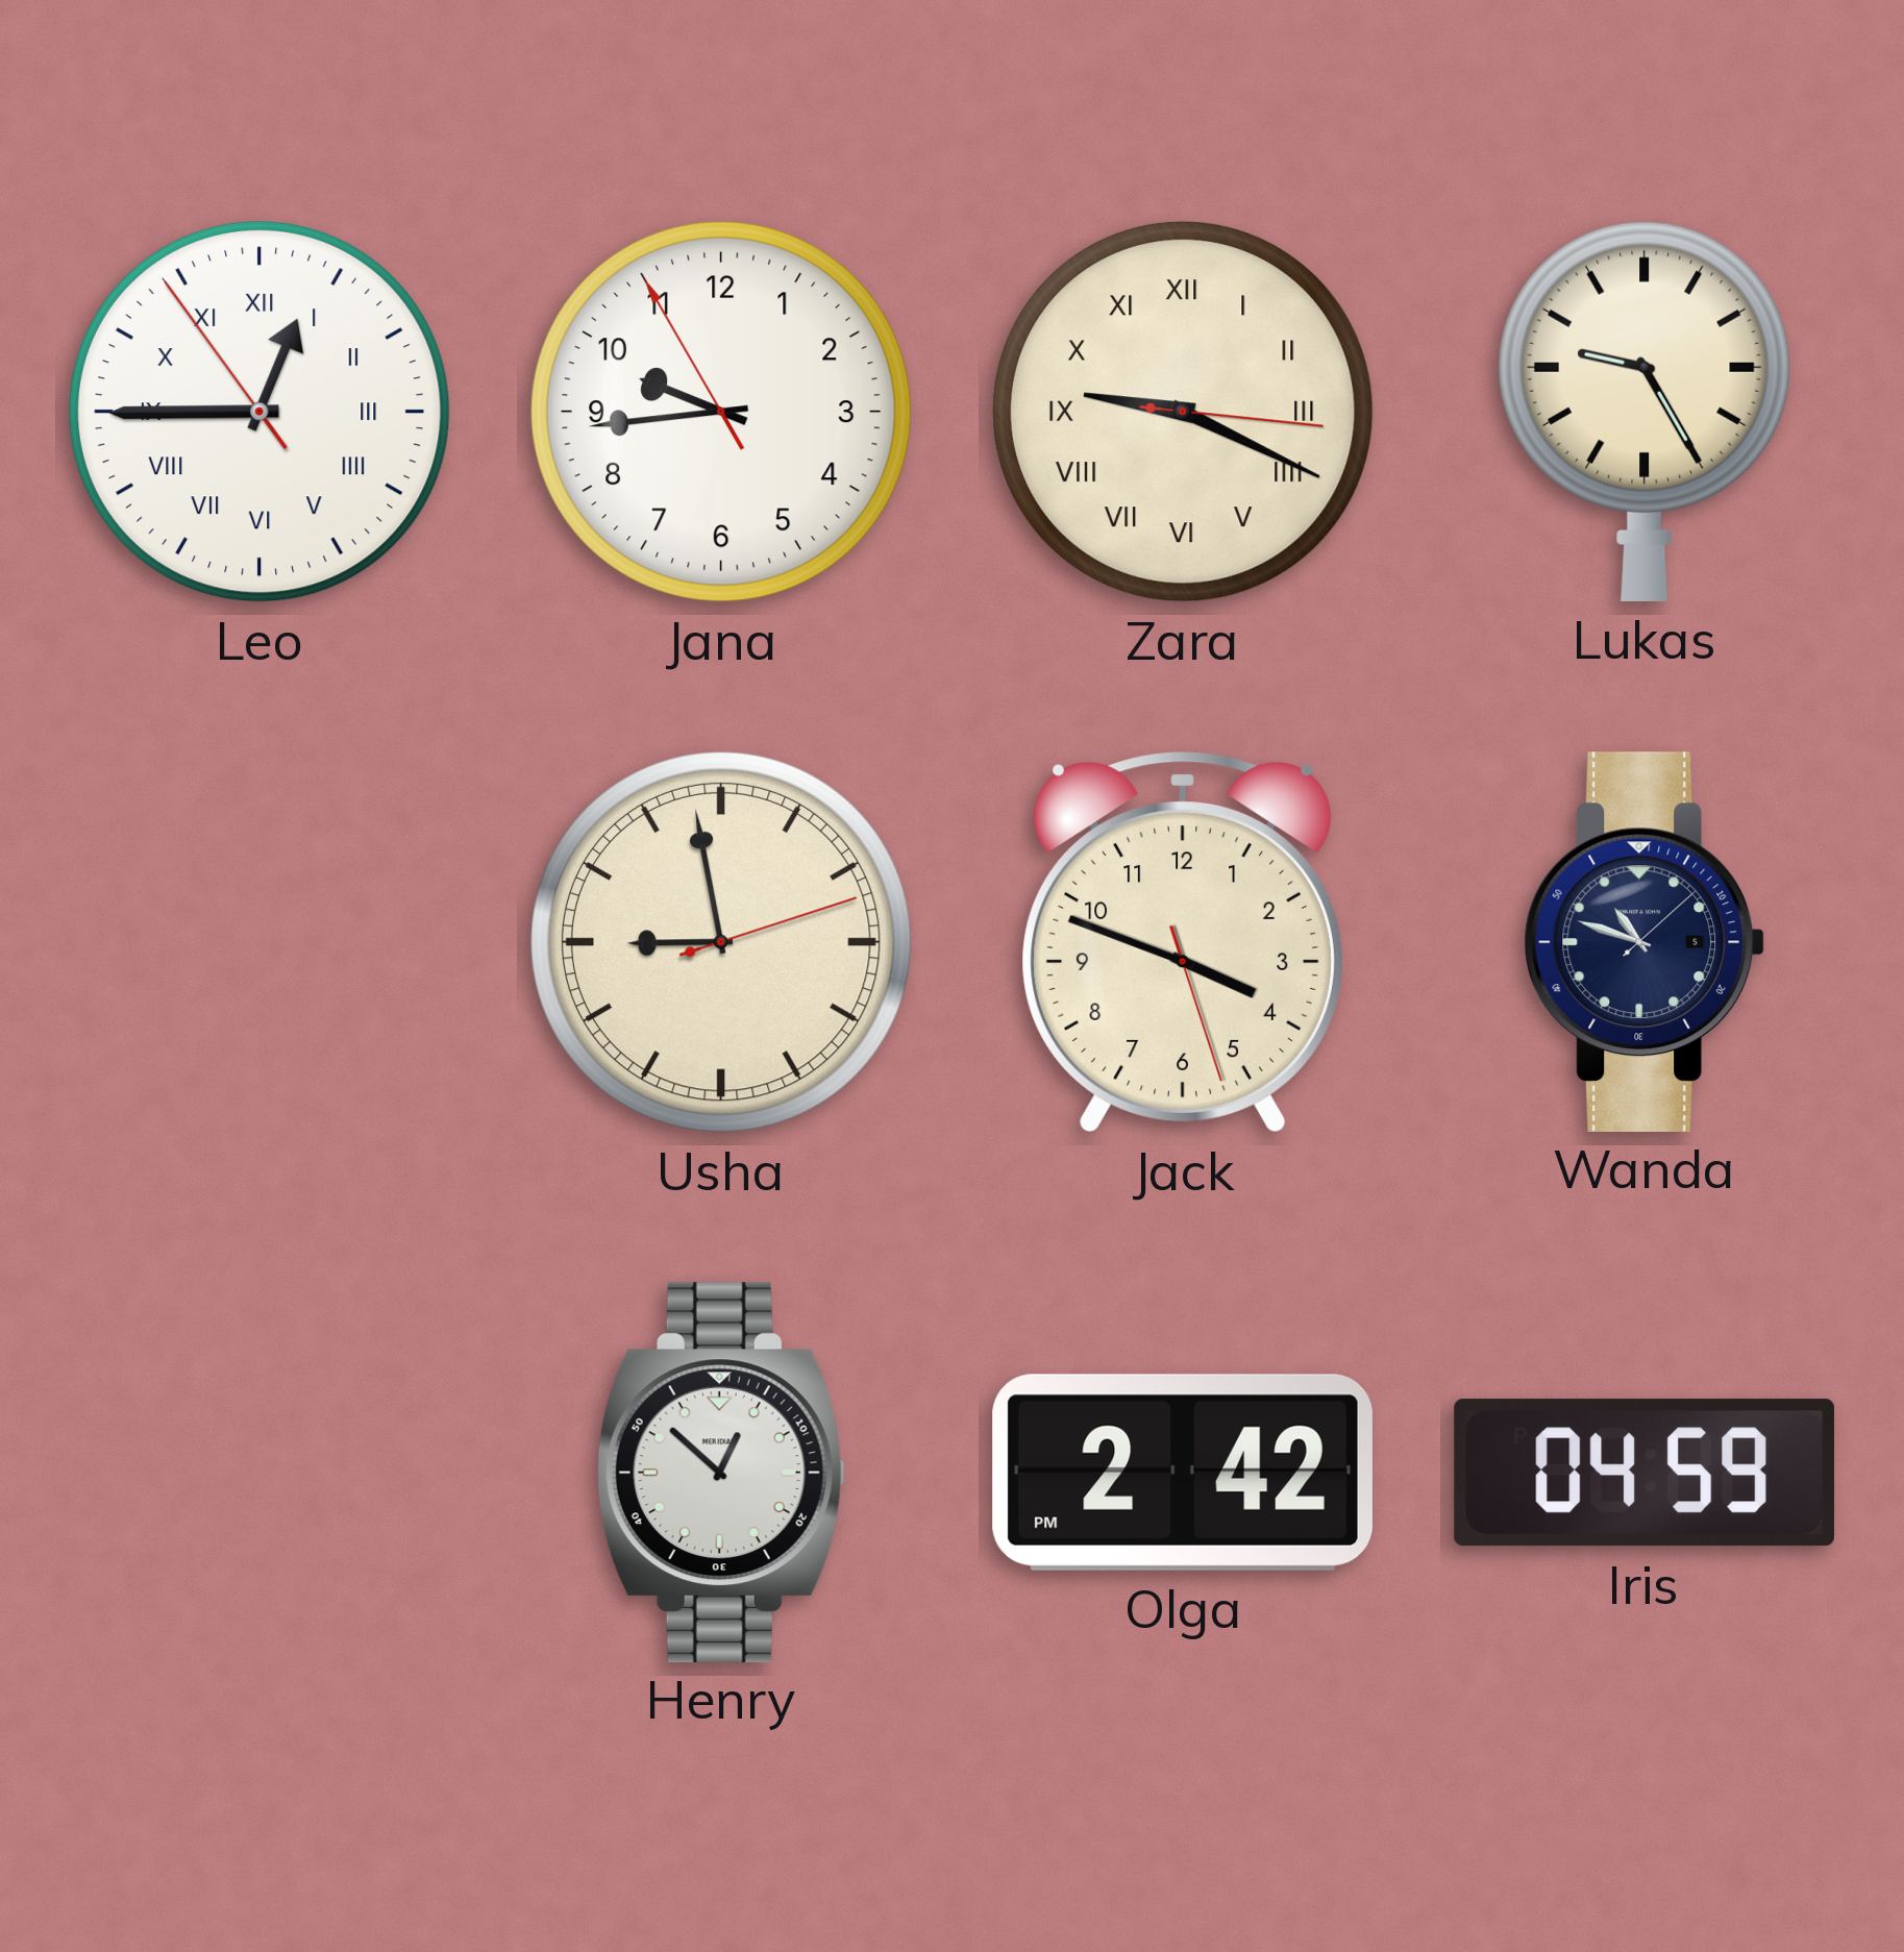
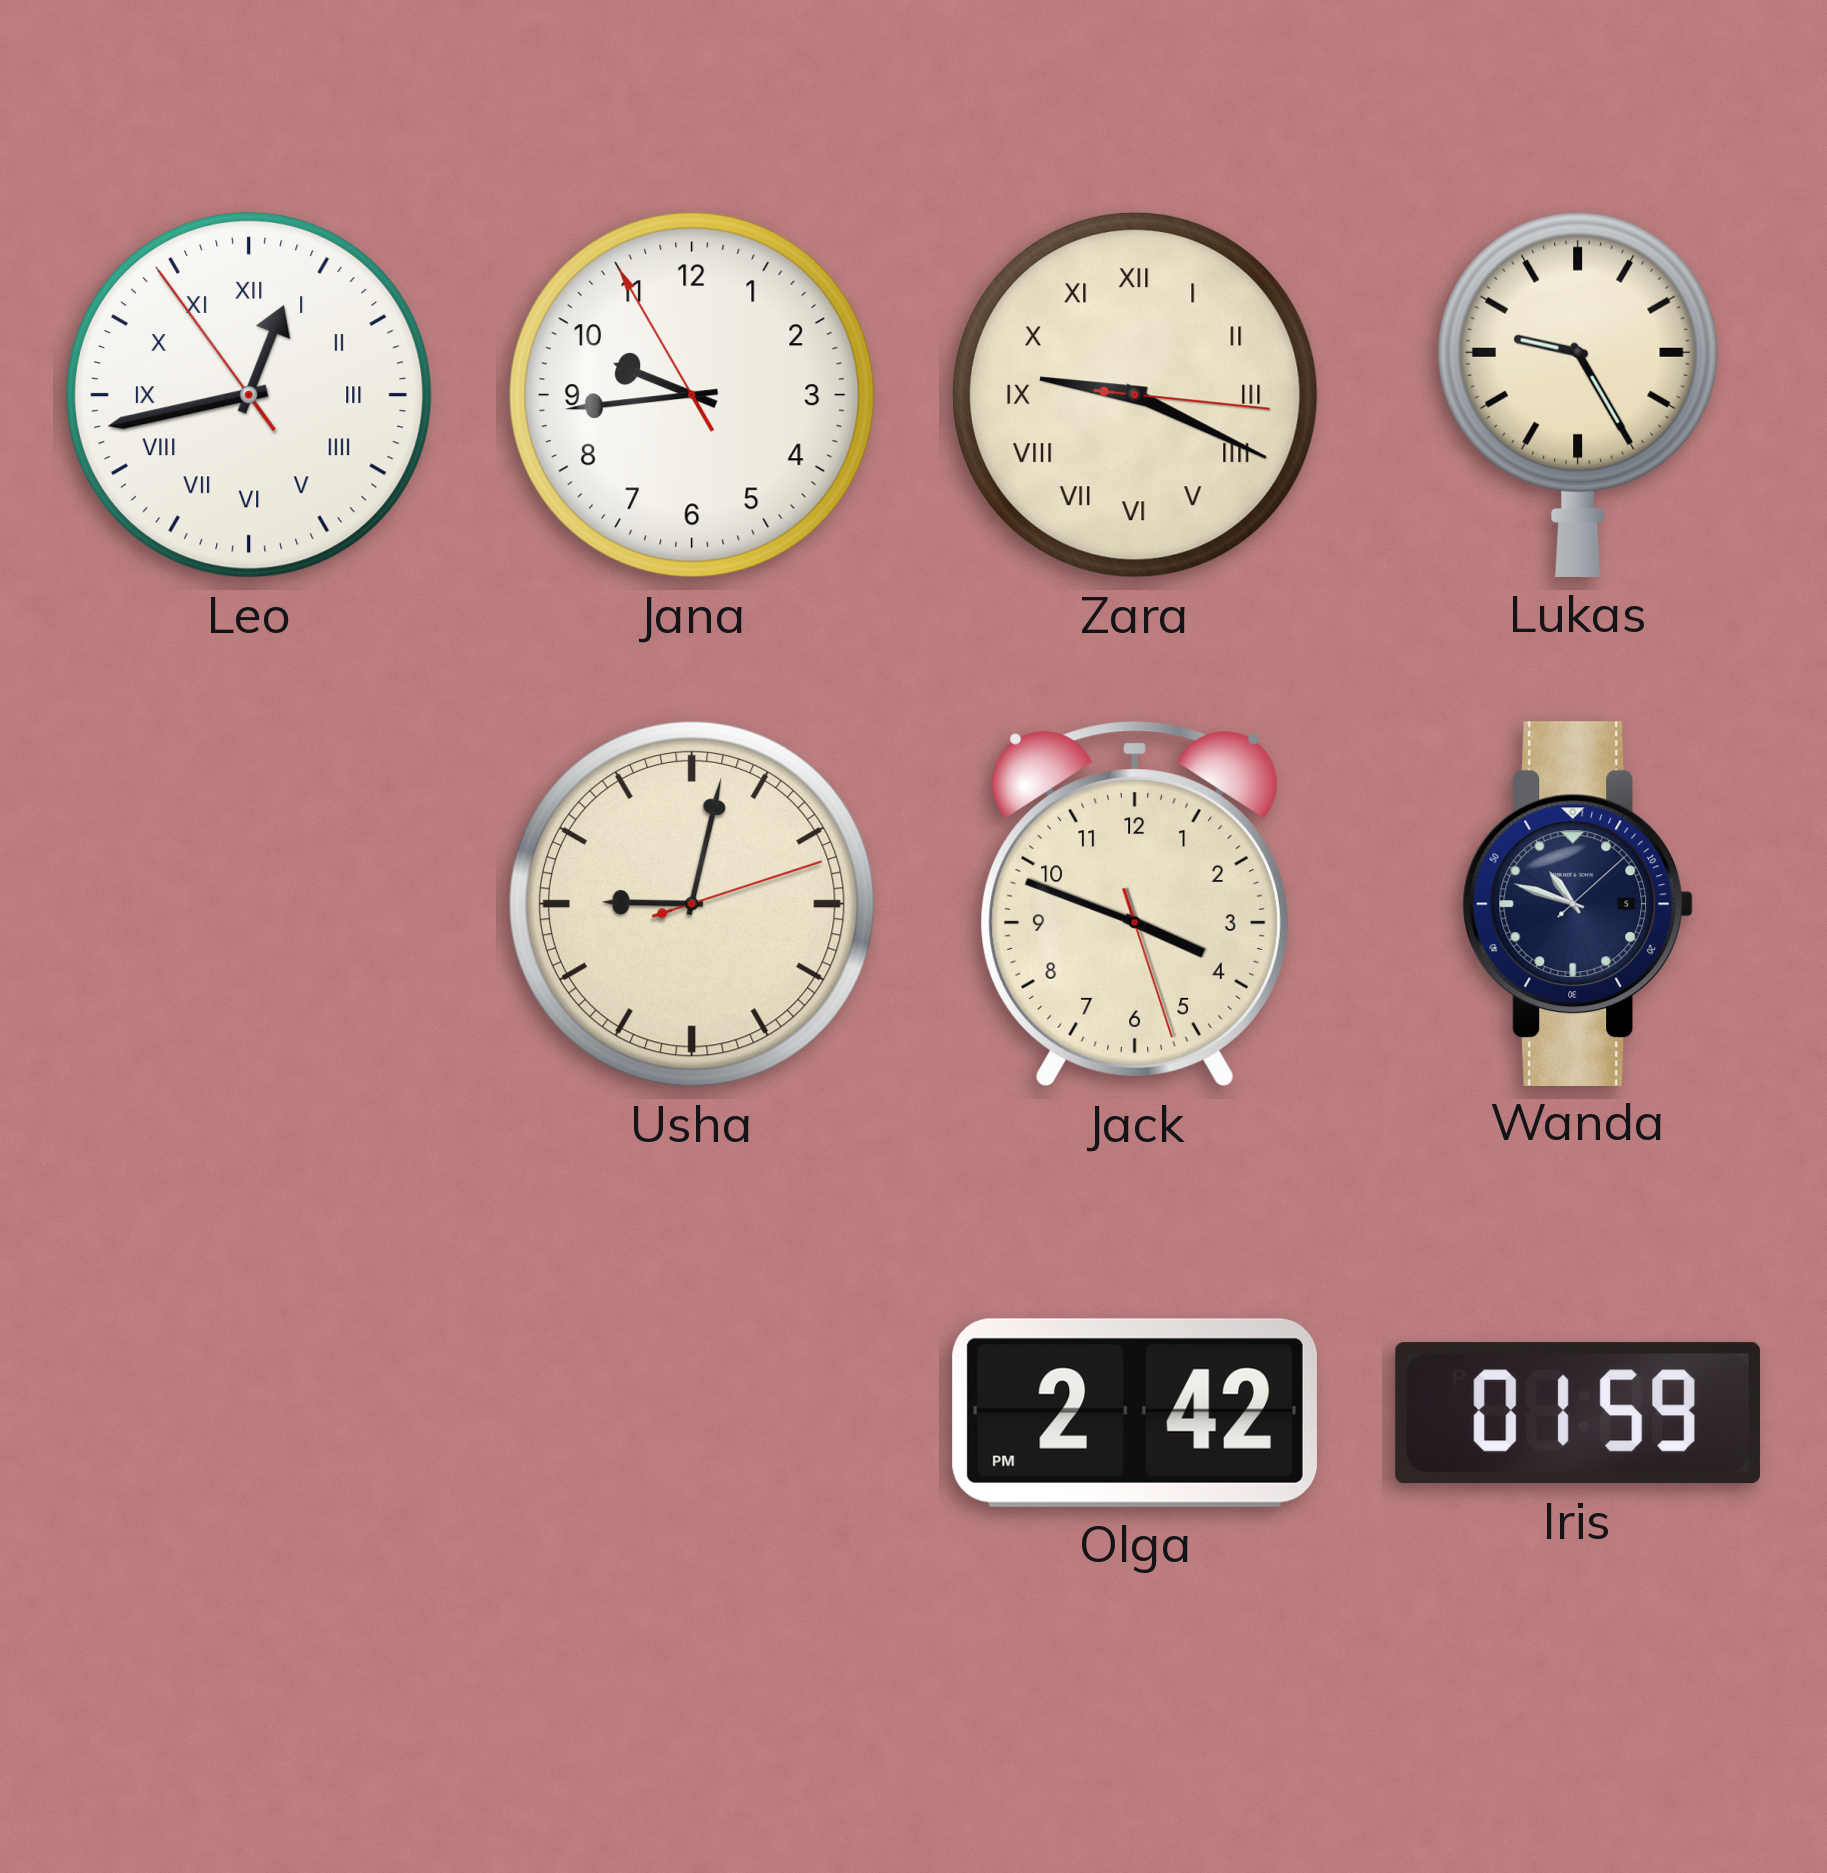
Leo: 12:44 -> 12:42 (249, 395)
Usha: 8:58 -> 9:02 (692, 904)
Henry: 12:52 -> none (721, 1472)
Iris: 04:59 -> 01:59 (1578, 1413)
